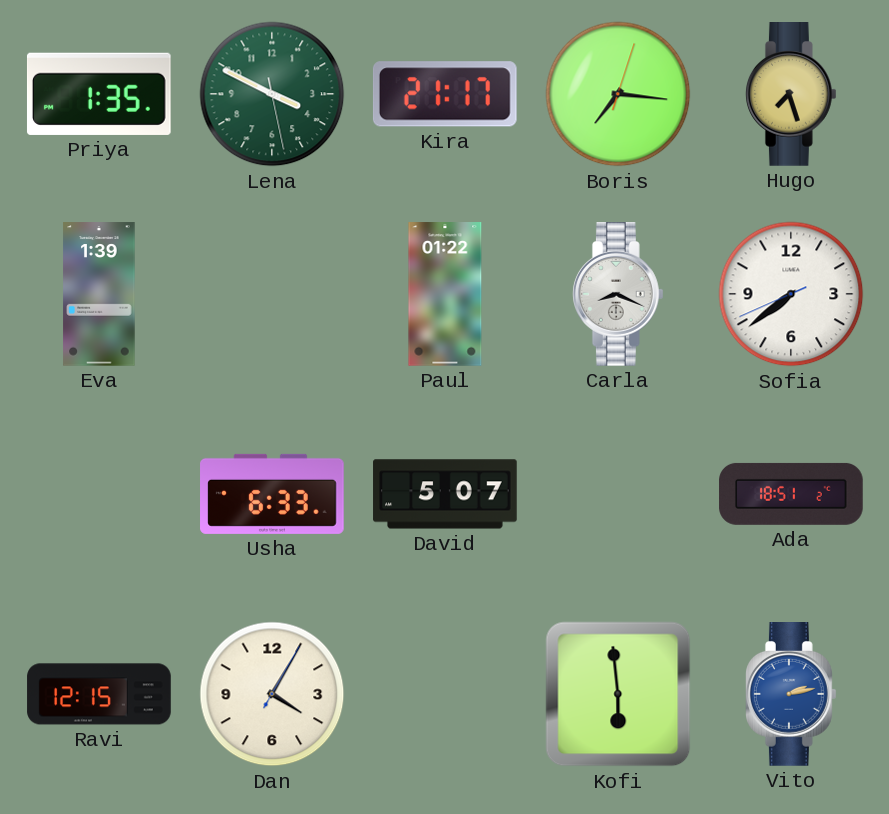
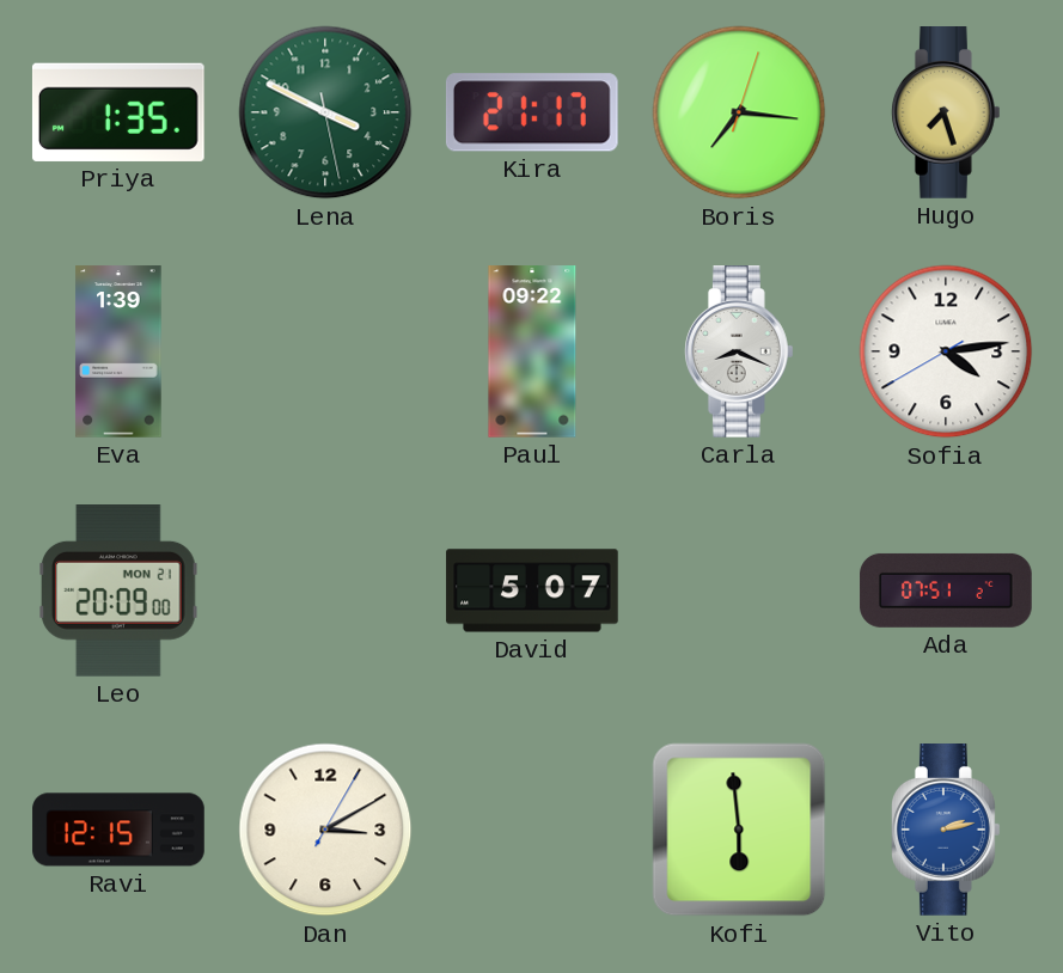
Paul: 01:22 -> 09:22 (532, 351)
Sofia: 7:38 -> 4:13 (946, 351)
Leo: none -> 20:09 (118, 592)
Usha: 6:33 -> none (272, 494)
Ada: 18:51 -> 07:51 (946, 590)
Dan: 4:05 -> 3:10 (325, 830)
